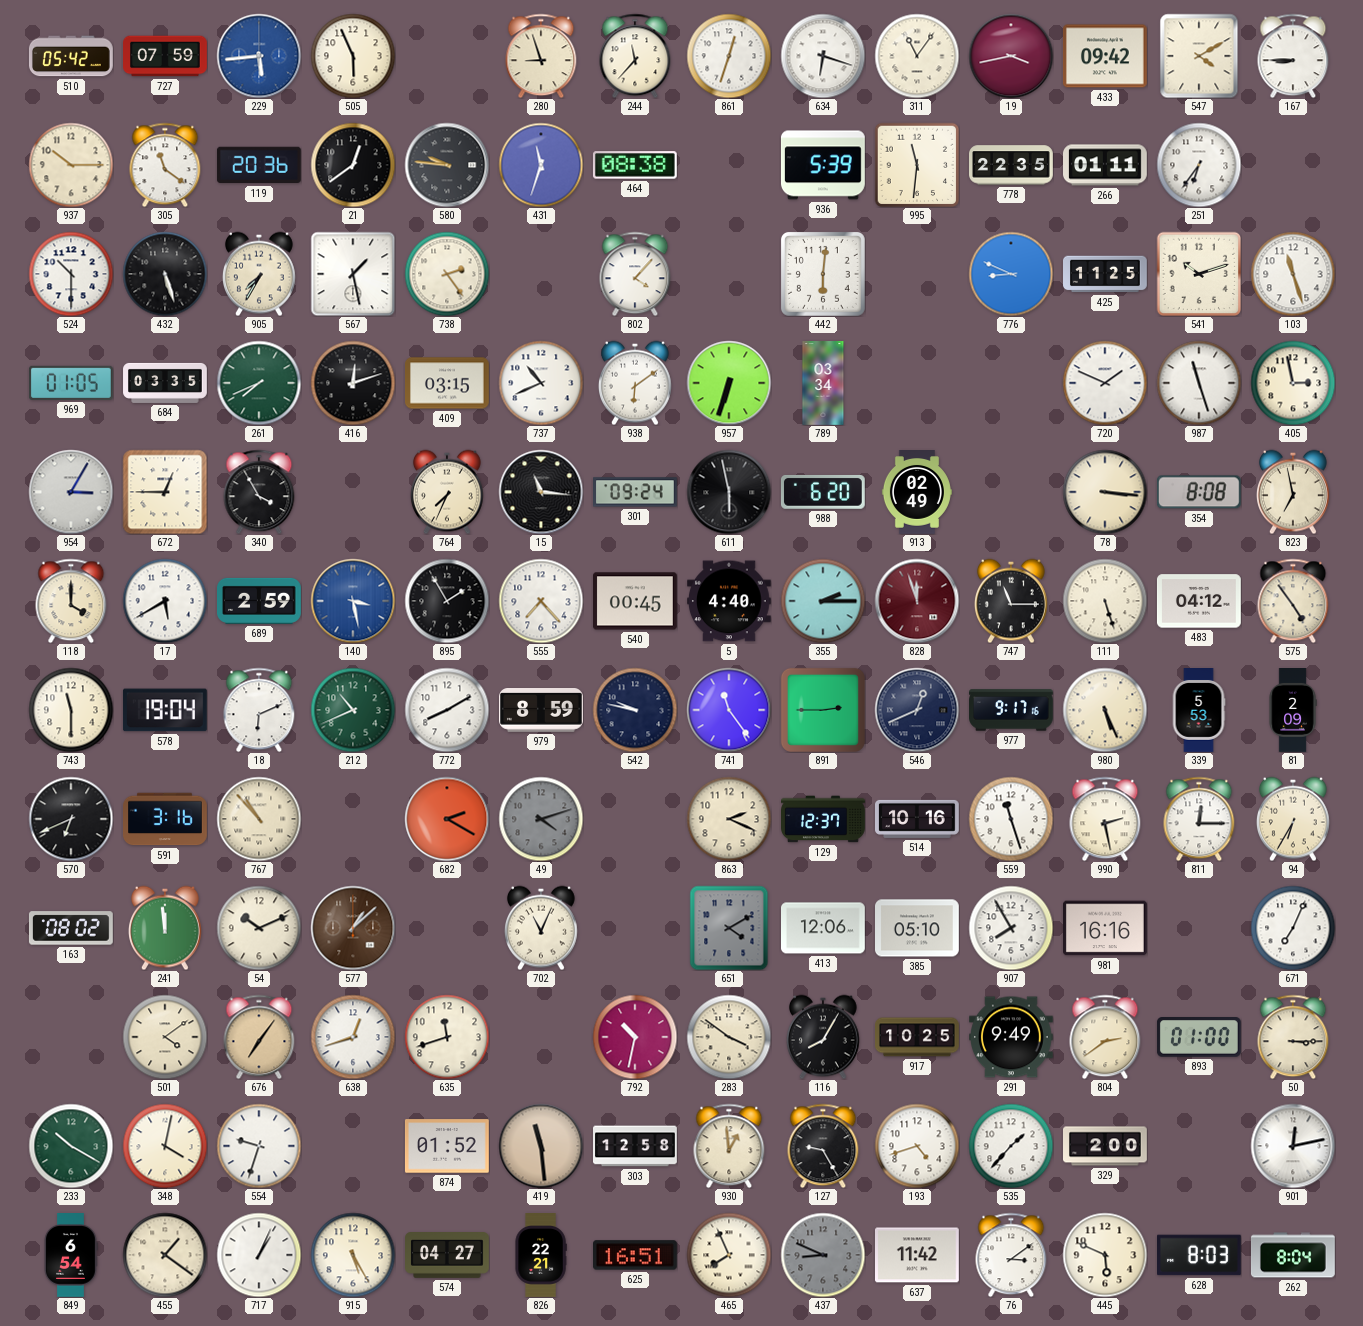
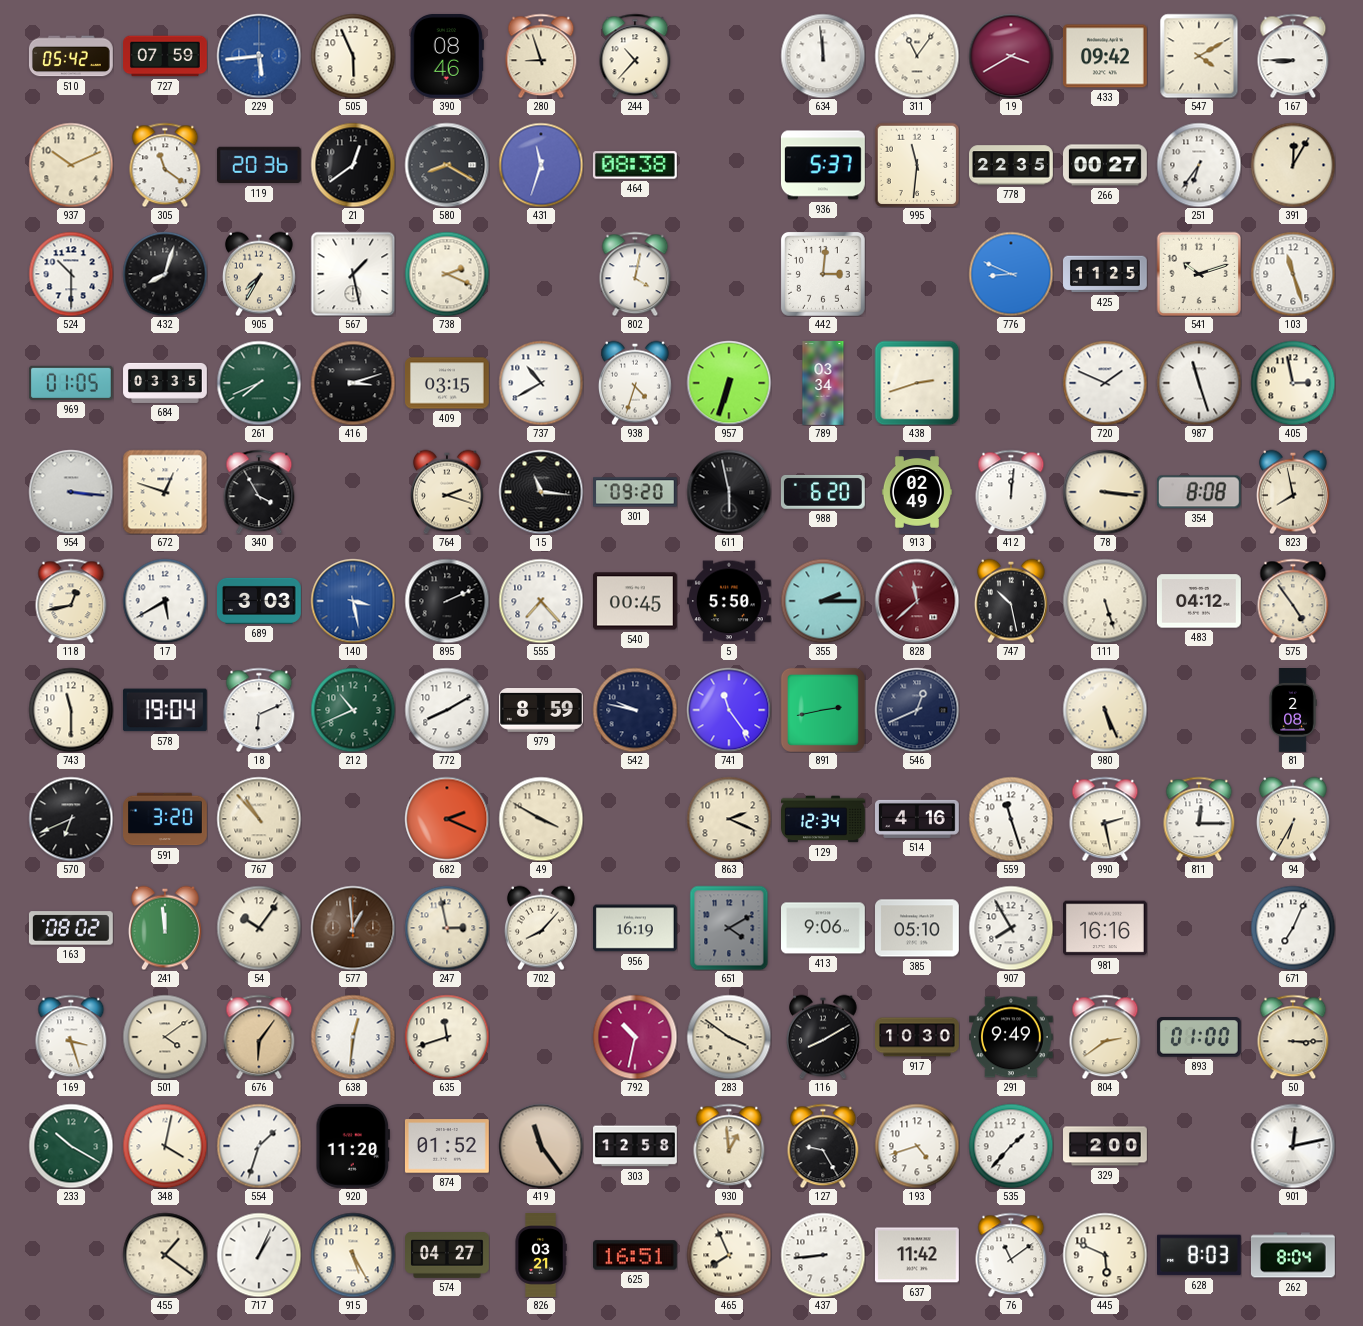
390: none -> 08:46 (447, 56)
244: 11:37 -> 10:37 (635, 56)
861: 12:33 -> none (729, 56)
634: 6:18 -> 11:59 (823, 56)
19: 3:43 -> 3:40 (1011, 56)
937: 10:15 -> 10:11 (71, 165)
580: 9:46 -> 8:20 (447, 165)
936: 5:39 -> 5:37 (823, 165)
266: 01:11 -> 00:27 (1106, 165)
391: none -> 12:05 (1293, 165)
432: 5:27 -> 8:03 (165, 274)
738: 2:24 -> 2:19 (447, 274)
802: 4:07 -> 4:02 (635, 274)
442: 6:01 -> 3:01 (823, 274)
416: 12:12 -> 3:12 (353, 383)
737: 10:41 -> 10:40 (541, 383)
938: 6:09 -> 4:33 (635, 383)
438: none -> 2:42 (917, 383)
954: 3:05 -> 3:16 (71, 492)
672: 12:45 -> 12:48 (165, 492)
764: 7:34 -> 2:18 (447, 492)
301: 09:24 -> 09:20 (636, 492)
412: none -> 12:01 (1011, 492)
823: 6:58 -> 7:58 (1293, 492)
118: 4:00 -> 12:43 (71, 601)
689: 2:59 -> 3:03 (260, 601)
895: 1:55 -> 2:11 (447, 601)
5: 4:40 -> 5:50 (730, 601)
828: 11:57 -> 11:38 (917, 601)
747: 11:15 -> 10:28 (1011, 601)
891: 2:45 -> 2:43 (823, 710)
977: 9:17 -> none (1012, 710)
339: 5:53 -> none (1199, 711)
81: 2:09 -> 2:08 (1293, 711)
591: 3:16 -> 3:20 (166, 819)
682: 2:20 -> 2:19 (447, 819)
49: 4:12 -> 3:50 (541, 819)
49 dial: grey -> cream (541, 819)
129: 12:37 -> 12:34 (824, 819)
514: 10:16 -> 4:16 (918, 819)
54: 10:11 -> 10:06 (259, 928)
577: 1:08 -> 12:59 (353, 928)
247: none -> 2:58 (447, 928)
702: 11:04 -> 8:07 (541, 928)
956: none -> 16:19 (636, 928)
413: 12:06 -> 9:06 (824, 928)
169: none -> 3:27 (71, 1037)
676: 7:06 -> 6:06 (259, 1037)
638: 12:42 -> 12:31 (353, 1037)
116: 8:05 -> 8:10 (823, 1037)
917: 10:25 -> 10:30 (918, 1037)
554: 9:33 -> 1:33 (259, 1146)
920: none -> 11:20 (352, 1146)
419: 11:29 -> 11:24 (541, 1146)
849: 6:54 -> none (71, 1256)
826: 22:21 -> 03:21 (541, 1256)
437: 8:49 -> 8:44 (823, 1255)
437 dial: grey -> white (823, 1255)
76: 3:09 -> 11:09 (1011, 1255)
